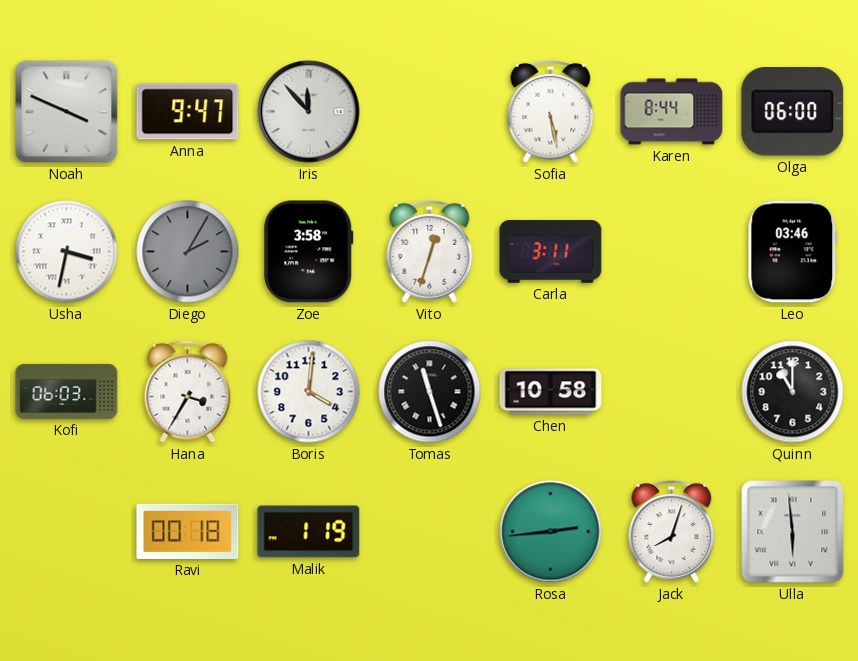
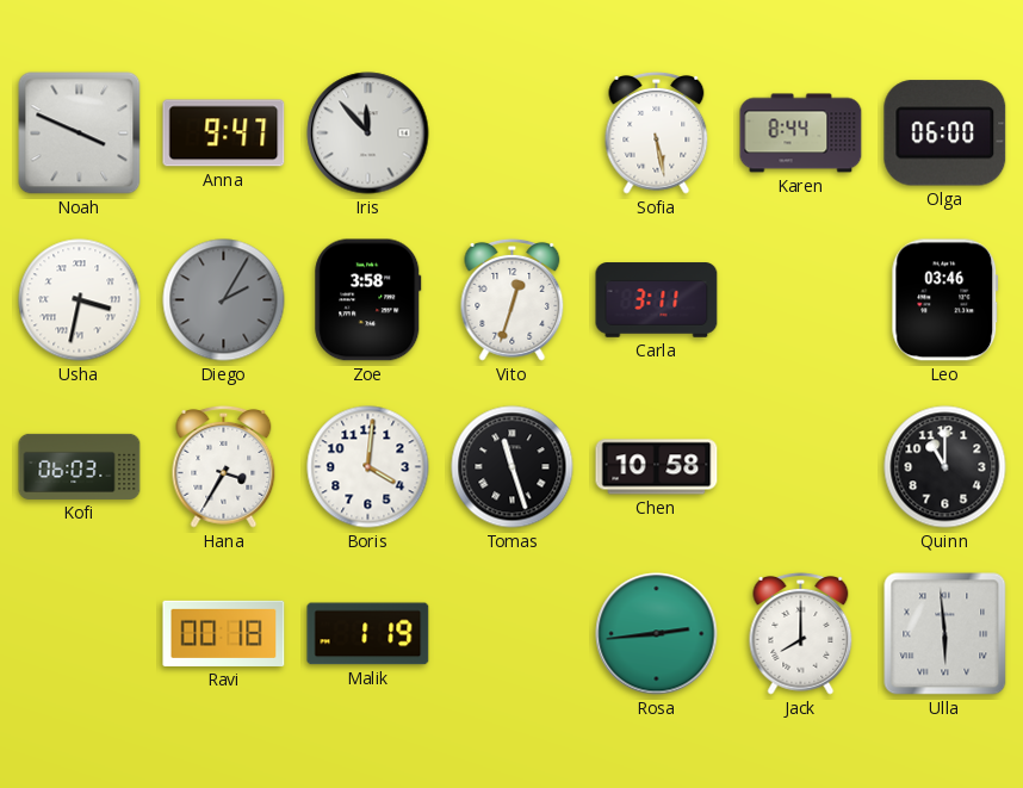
Jack: 8:03 -> 8:00 (801, 633)
